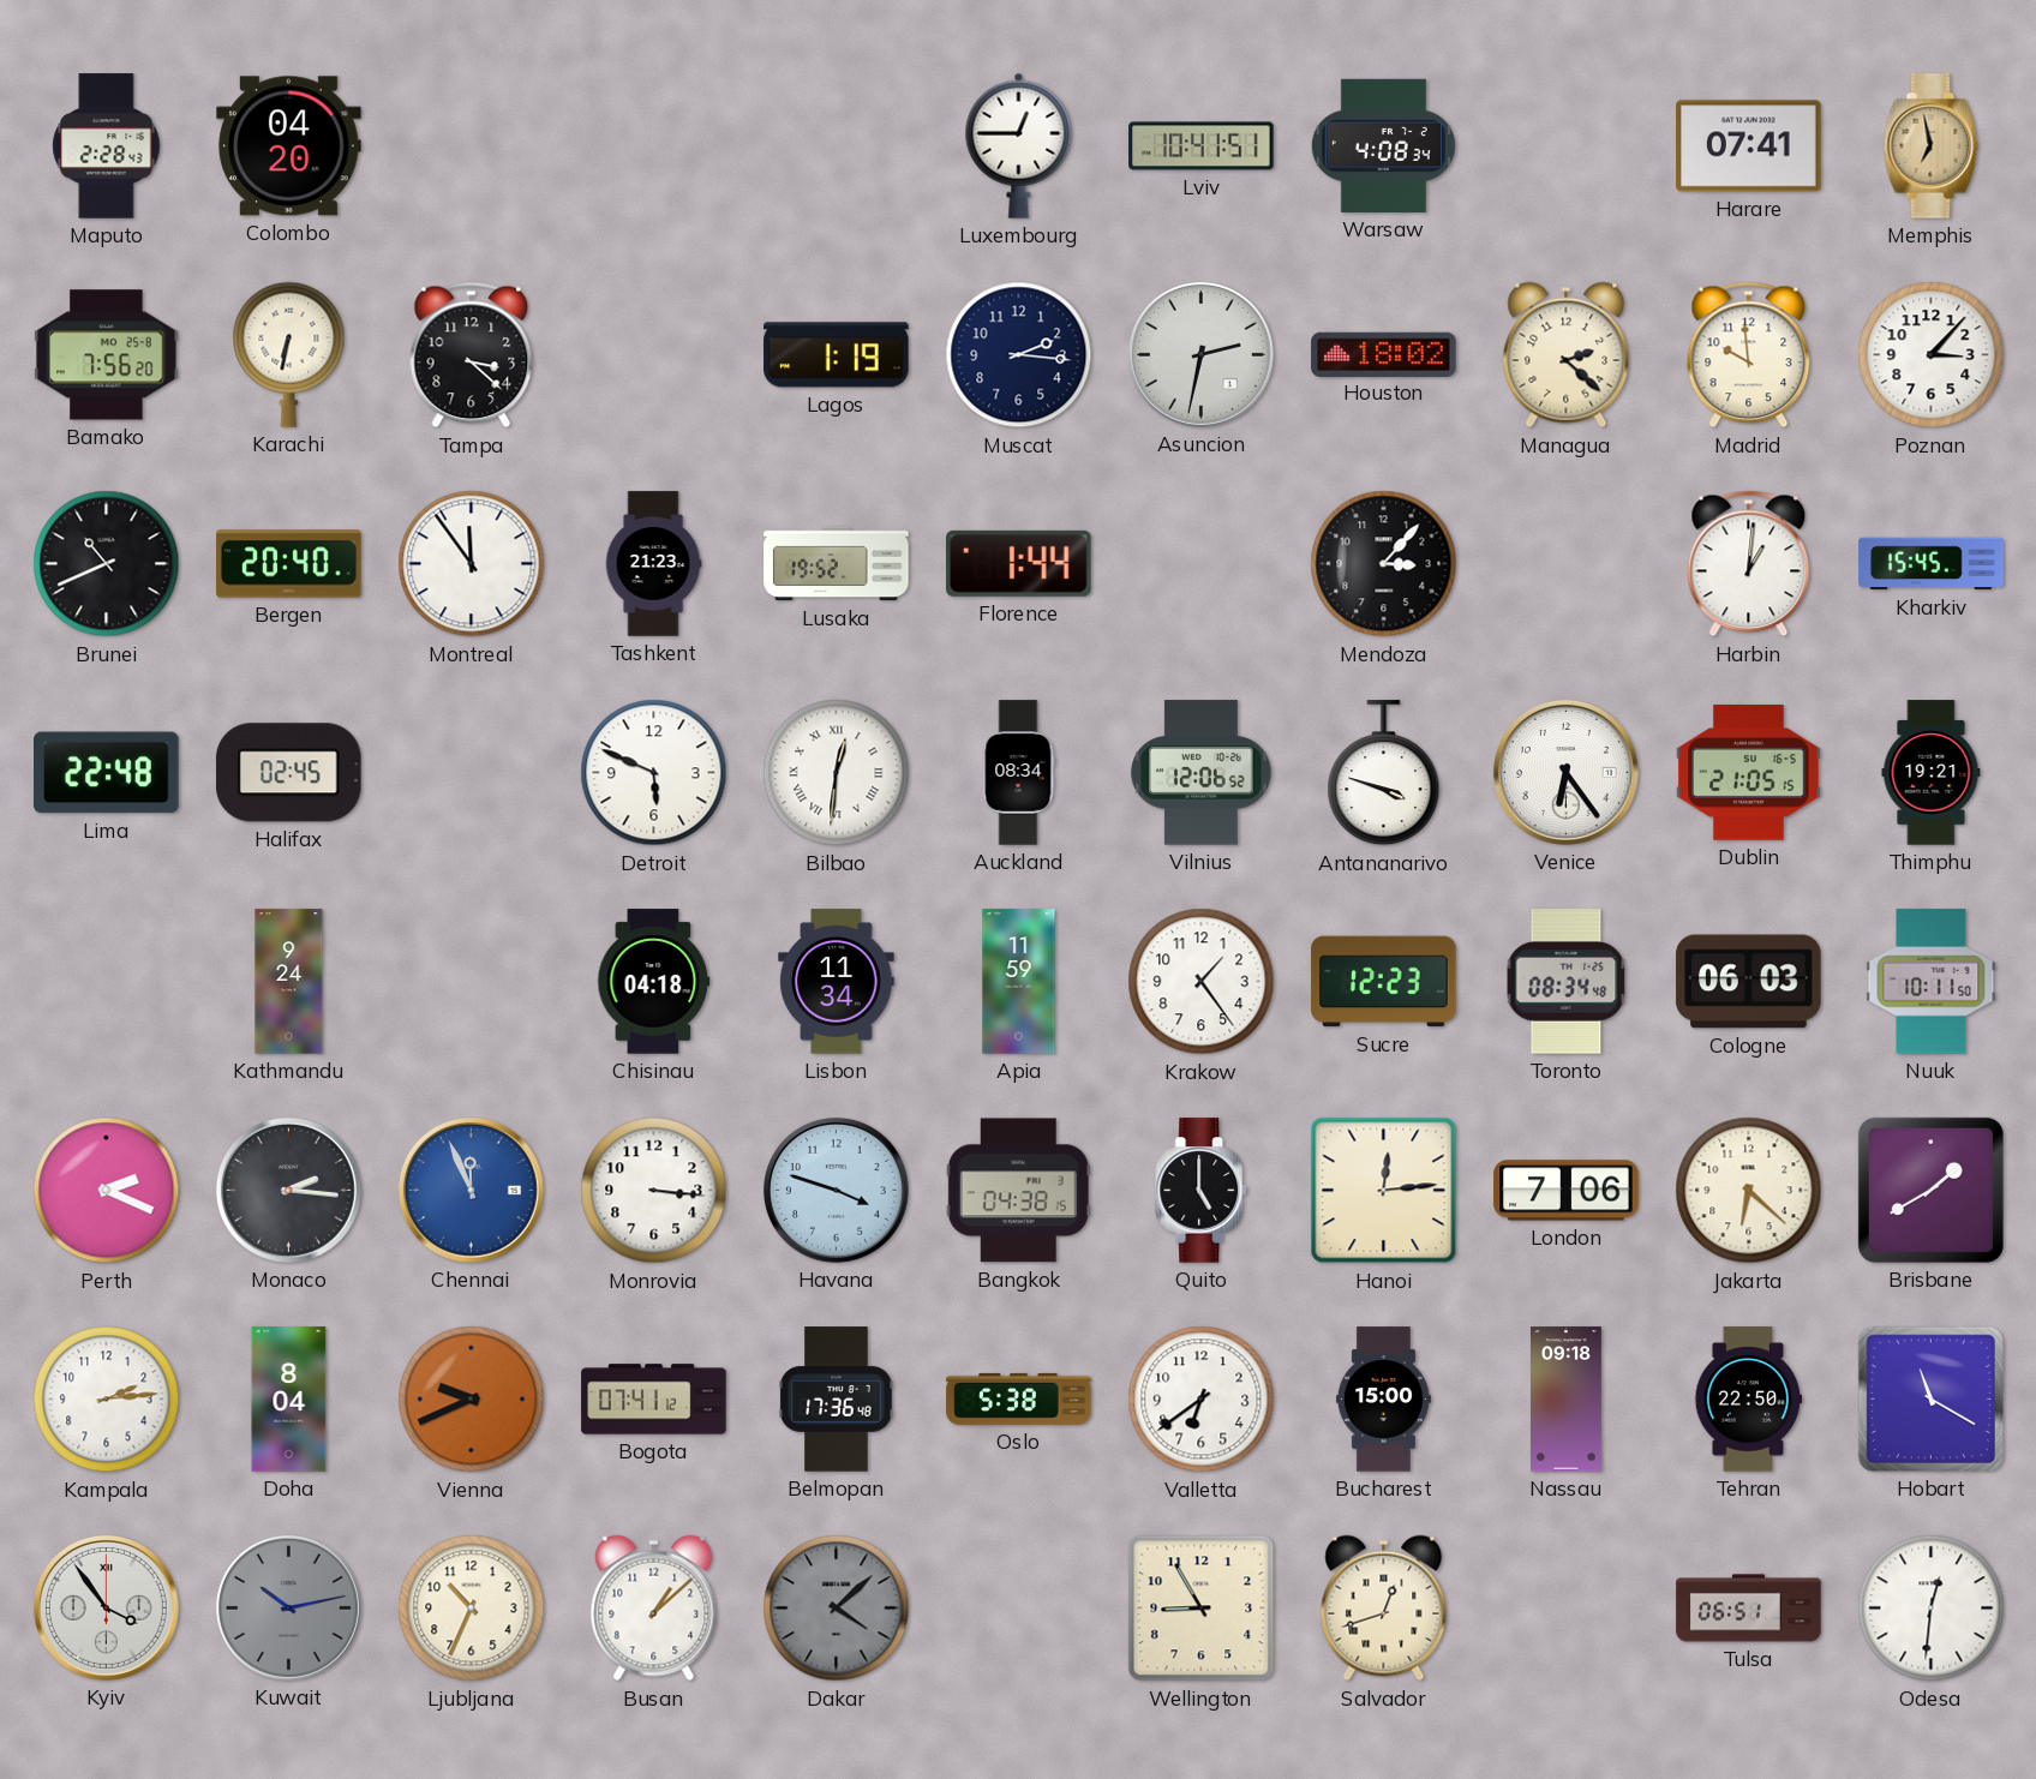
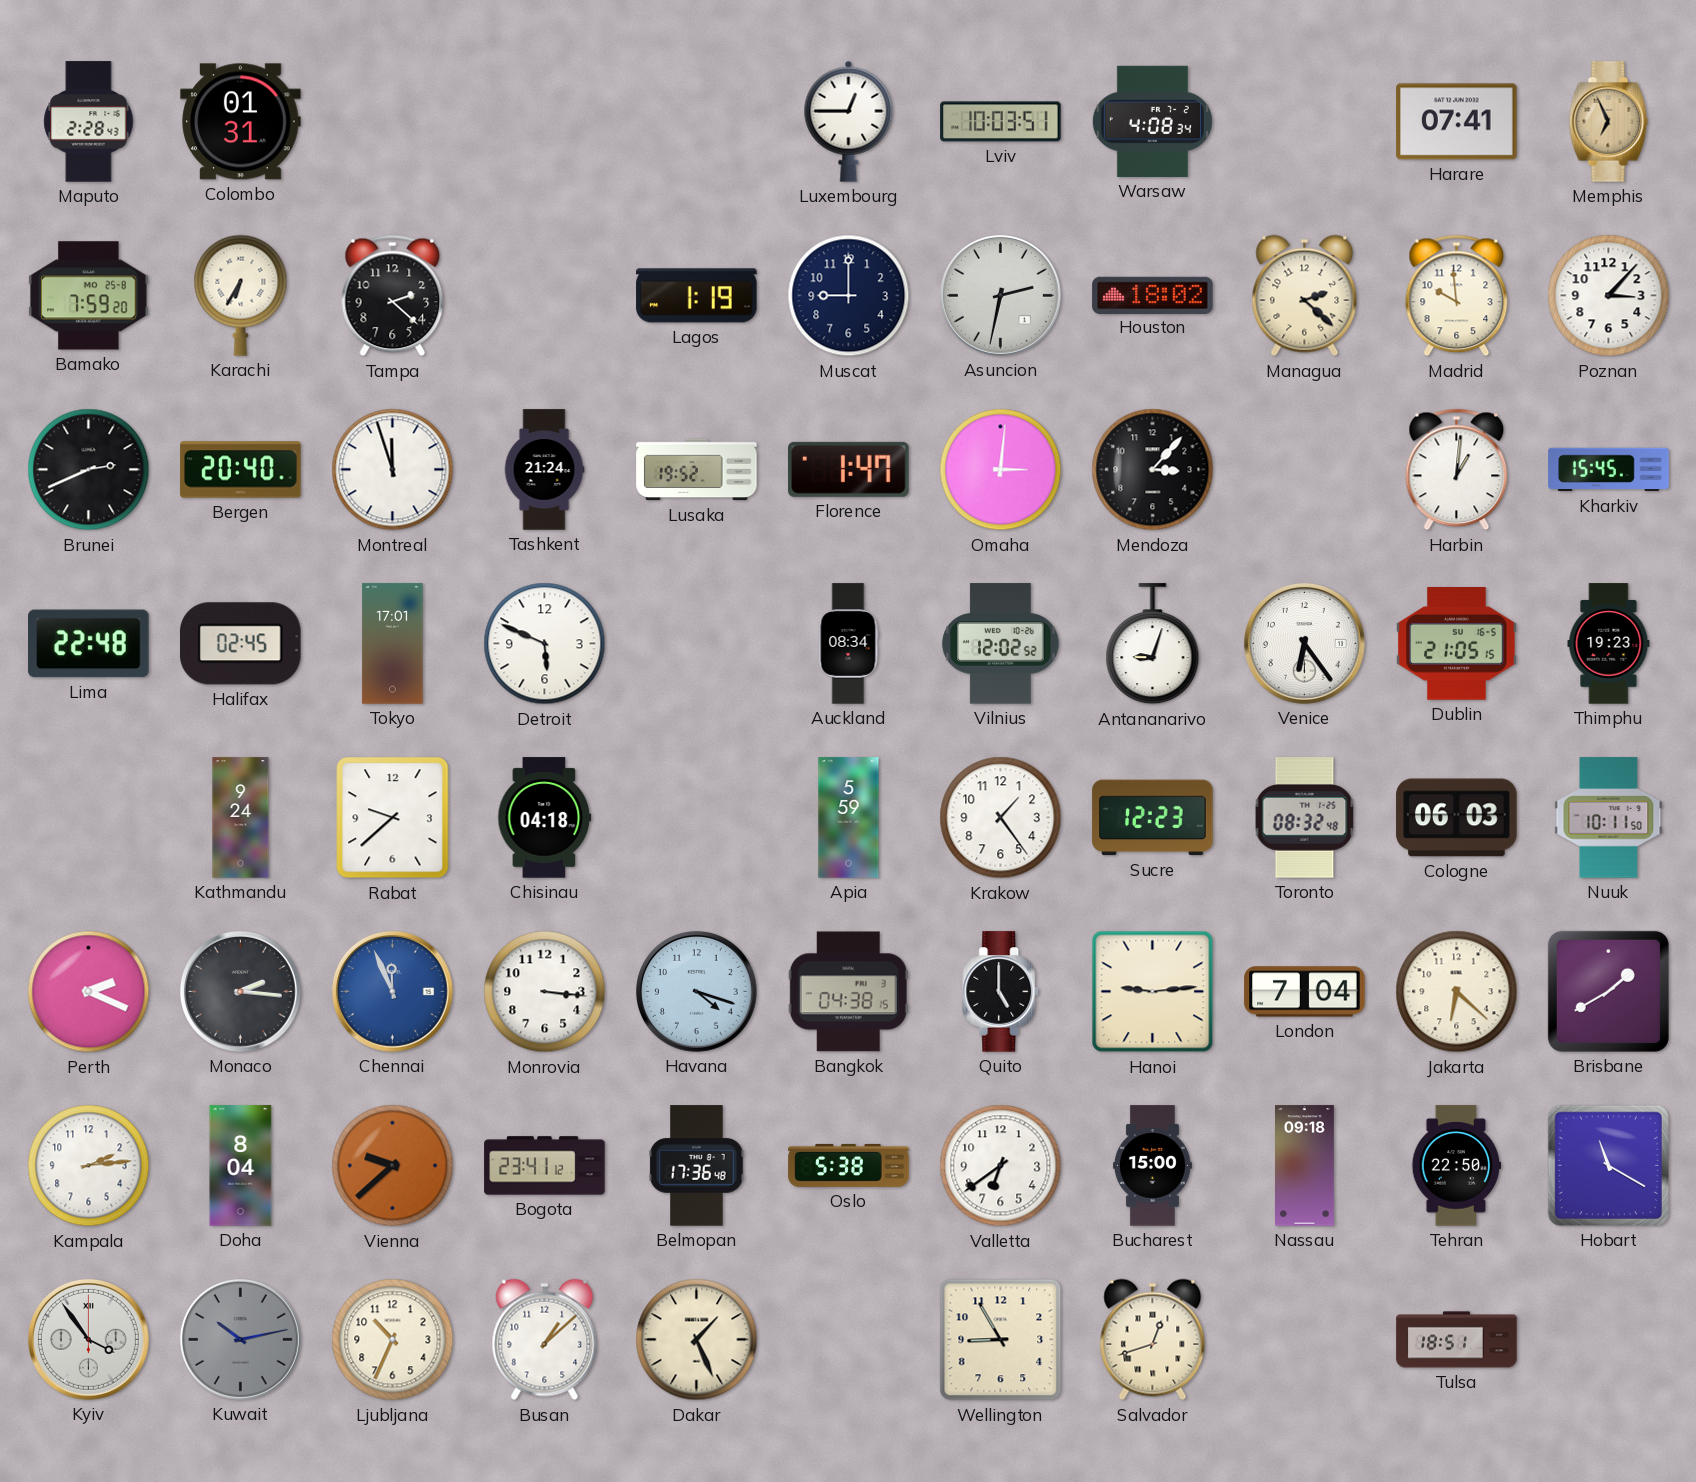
Colombo: 04:20 -> 01:31 (241, 122)
Lviv: 10:41 -> 10:03 (1001, 122)
Memphis: 6:58 -> 6:56 (1609, 122)
Bamako: 7:56 -> 7:59 (89, 296)
Karachi: 6:32 -> 6:35 (241, 295)
Tampa: 3:22 -> 2:22 (393, 296)
Muscat: 2:16 -> 9:00 (849, 296)
Brunei: 10:41 -> 2:41 (89, 470)
Montreal: 11:54 -> 11:57 (393, 470)
Tashkent: 21:23 -> 21:24 (544, 470)
Florence: 1:44 -> 1:47 (849, 469)
Omaha: none -> 3:01 (1001, 470)
Tokyo: none -> 17:01 (393, 644)
Bilbao: 12:31 -> none (837, 773)
Vilnius: 12:06 -> 12:02 (1001, 644)
Antananarivo: 3:48 -> 9:03 (1153, 644)
Thimphu: 19:21 -> 19:23 (1609, 644)
Rabat: none -> 9:38 (393, 818)
Lisbon: 11:34 -> none (837, 982)
Apia: 11:59 -> 5:59 (849, 818)
Toronto: 08:34 -> 08:32 (1305, 818)
Havana: 3:48 -> 4:18 (696, 991)
Hanoi: 12:14 -> 9:14 (1153, 992)
London: 7:06 -> 7:04 (1305, 992)
Vienna: 9:41 -> 9:38 (393, 1166)
Bogota: 07:41 -> 23:41 (545, 1166)
Dakar: 4:08 -> 1:26 (697, 1340)
Dakar dial: grey -> cream (697, 1340)
Tulsa: 06:51 -> 18:51 (1457, 1340)
Odesa: 12:31 -> none (1932, 1609)
